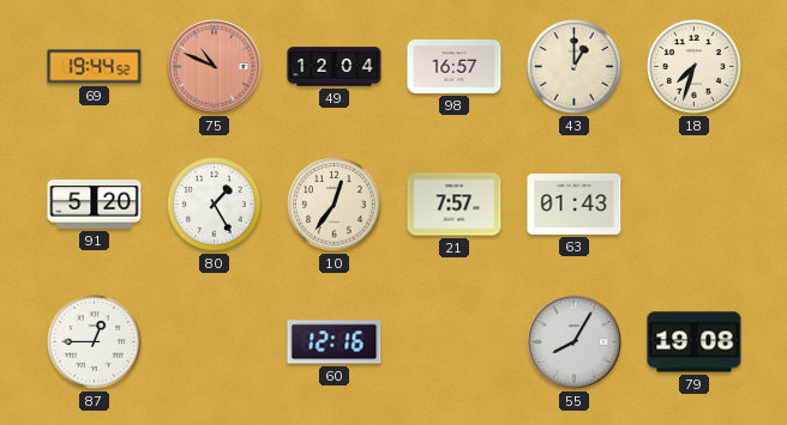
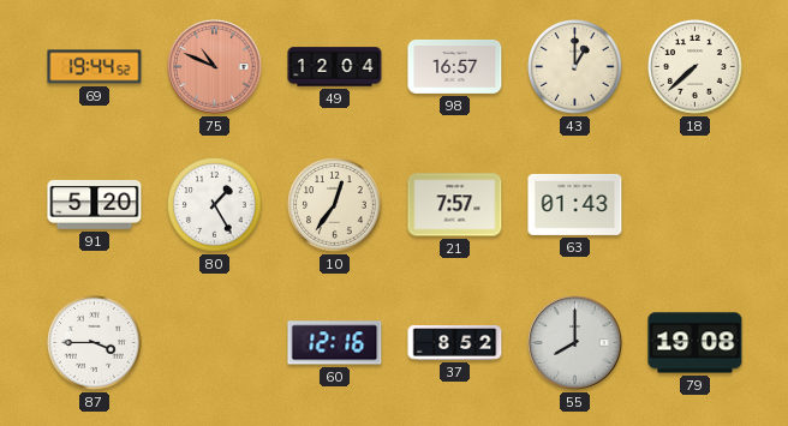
18: 7:33 -> 7:38 (696, 67)
87: 12:45 -> 3:45 (95, 343)
37: none -> 8:52 (455, 343)
55: 8:05 -> 8:00 (575, 343)
